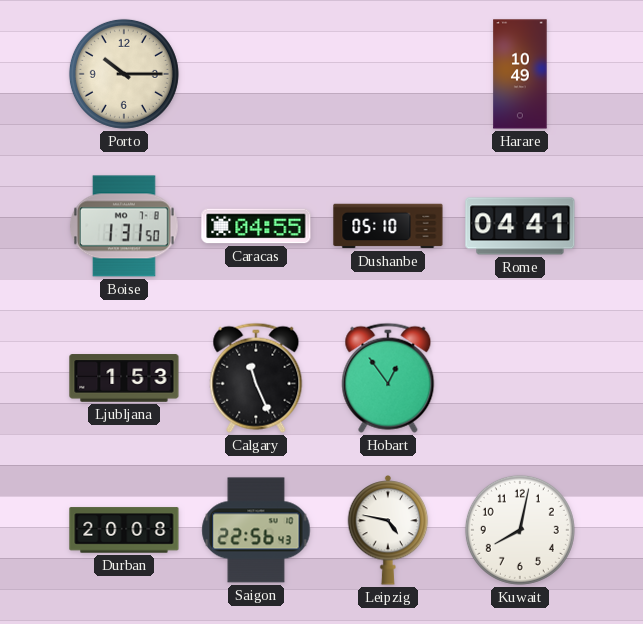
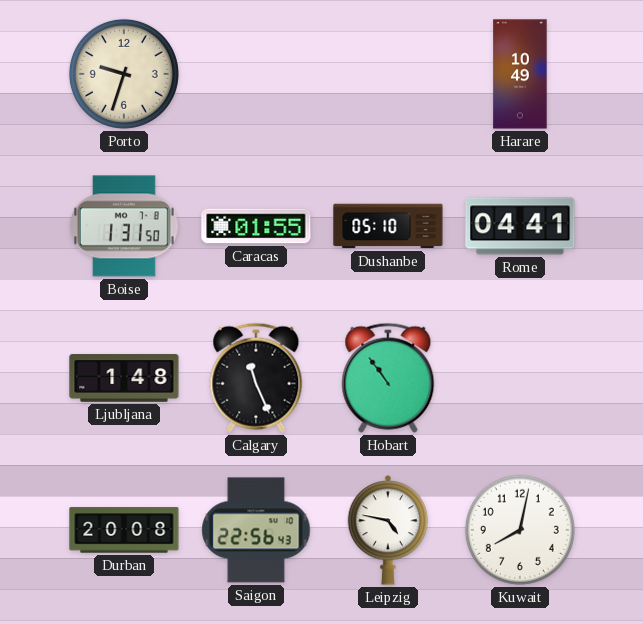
Porto: 10:15 -> 9:33 (124, 74)
Caracas: 04:55 -> 01:55 (256, 226)
Ljubljana: 1:53 -> 1:48 (124, 378)
Hobart: 12:54 -> 10:54 (388, 378)
